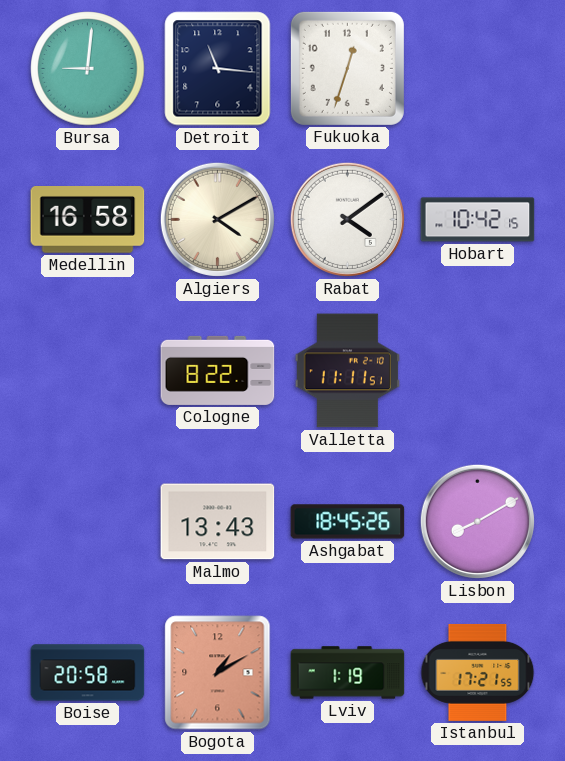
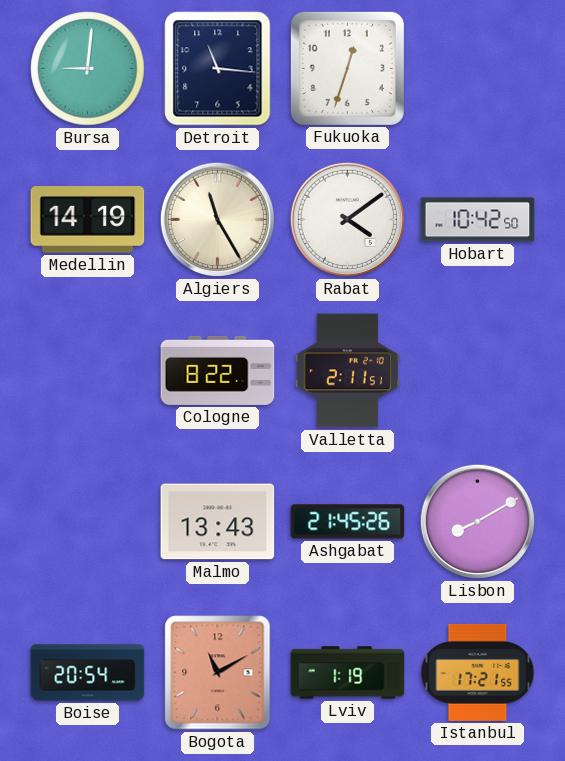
Medellin: 16:58 -> 14:19 (88, 220)
Algiers: 4:10 -> 11:25 (217, 219)
Hobart: 10:42:15 -> 10:42:50 (478, 220)
Valletta: 11:11 -> 2:11 (347, 371)
Ashgabat: 18:45 -> 21:45 (348, 522)
Boise: 20:58 -> 20:54 (88, 673)
Bogota: 1:10 -> 11:10 (218, 673)
